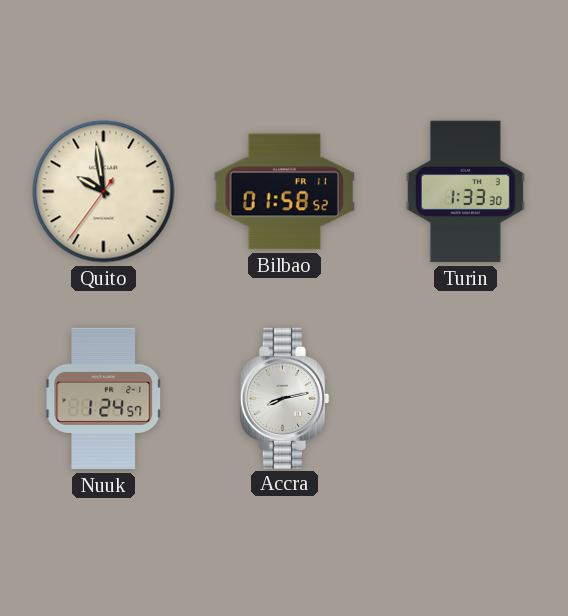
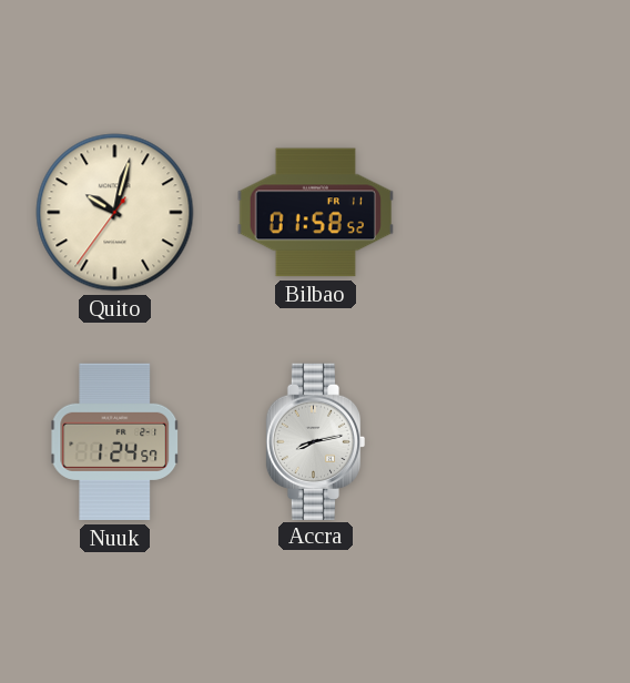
Quito: 9:58 -> 10:02 (115, 213)
Turin: 1:33 -> none (465, 192)
